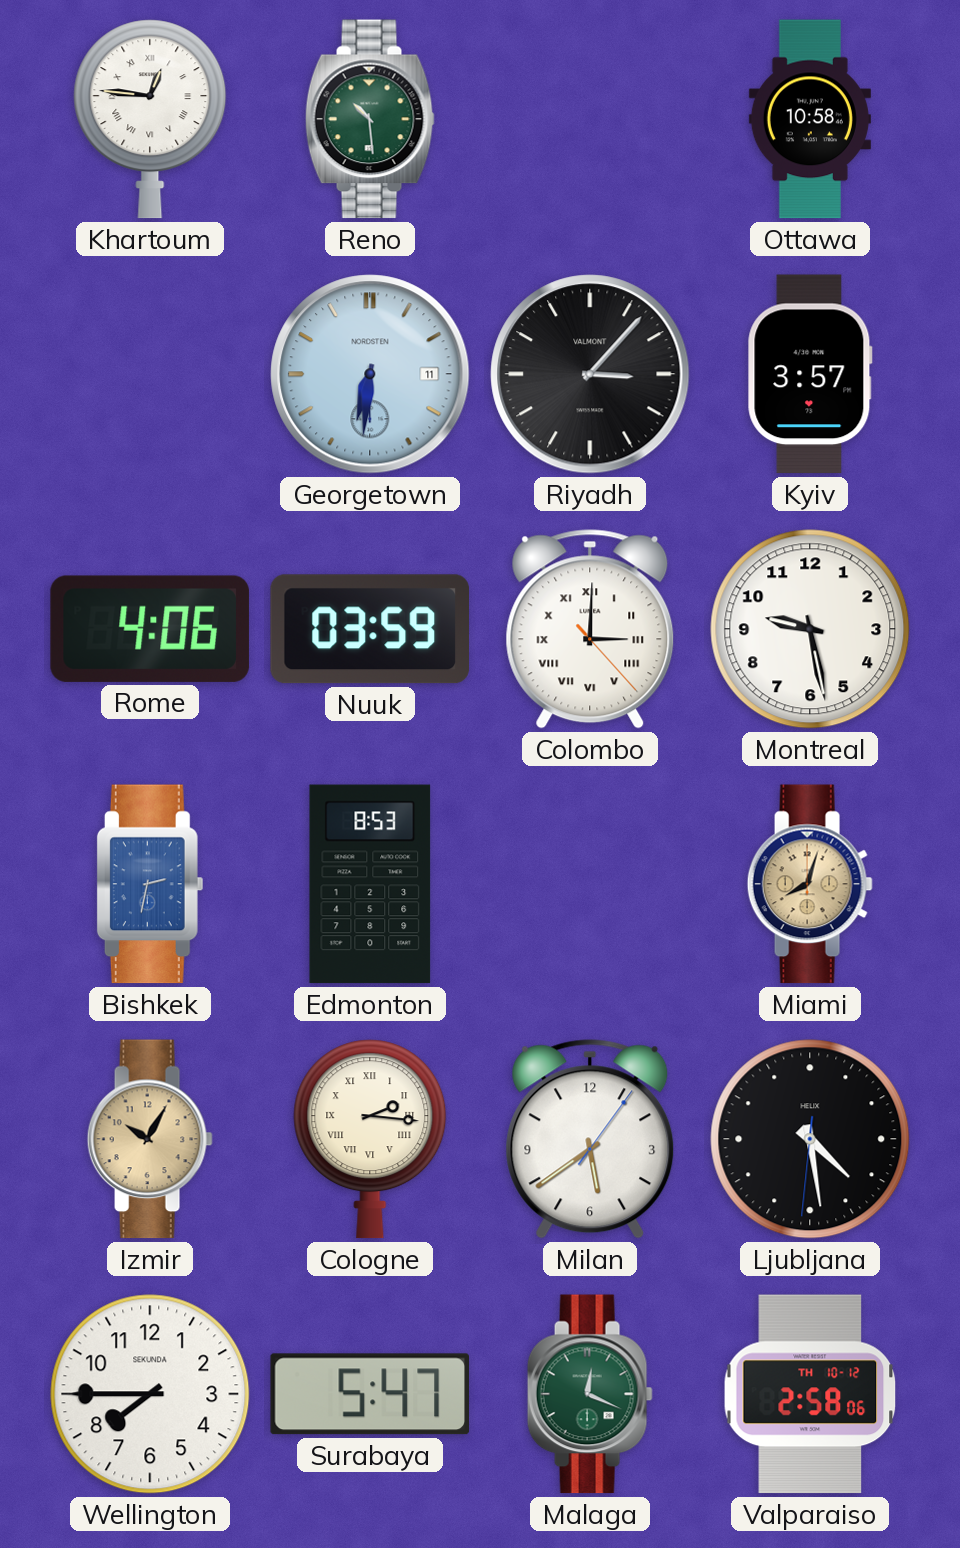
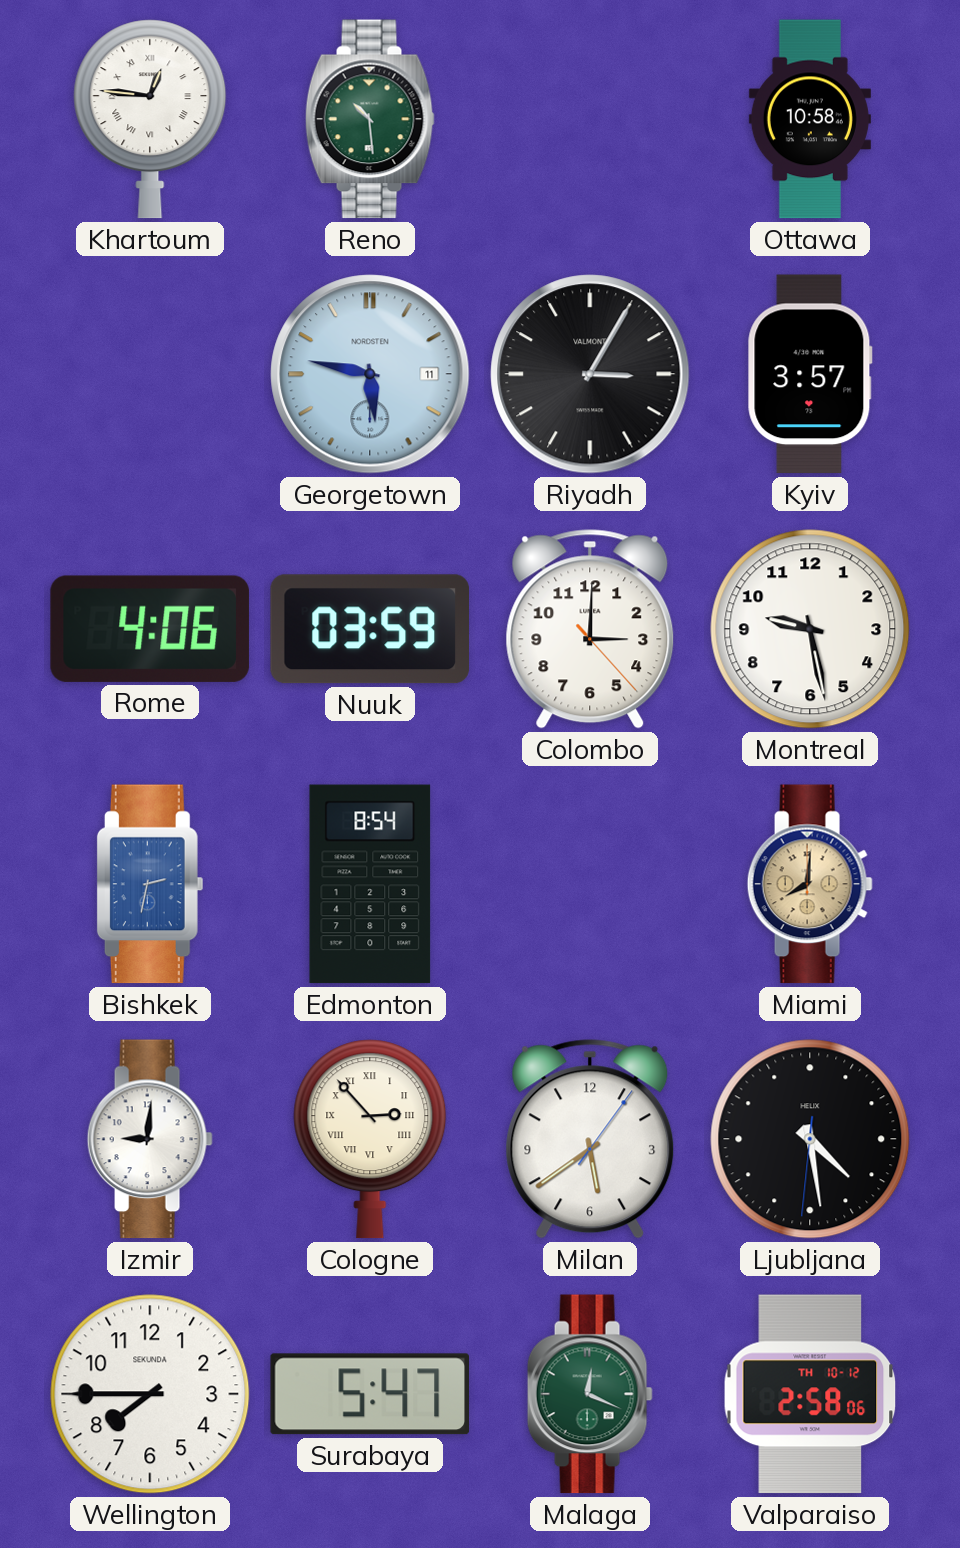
Georgetown: 6:31 -> 5:47 (370, 374)
Riyadh: 3:07 -> 3:05 (590, 374)
Colombo numerals: Roman -> Arabic (590, 629)
Edmonton: 8:53 -> 8:54 (370, 884)
Miami: 8:03 -> 8:01 (810, 884)
Izmir: 10:05 -> 9:01 (150, 1139)
Izmir dial: champagne -> white (150, 1139)
Cologne: 2:16 -> 2:53 (370, 1139)
